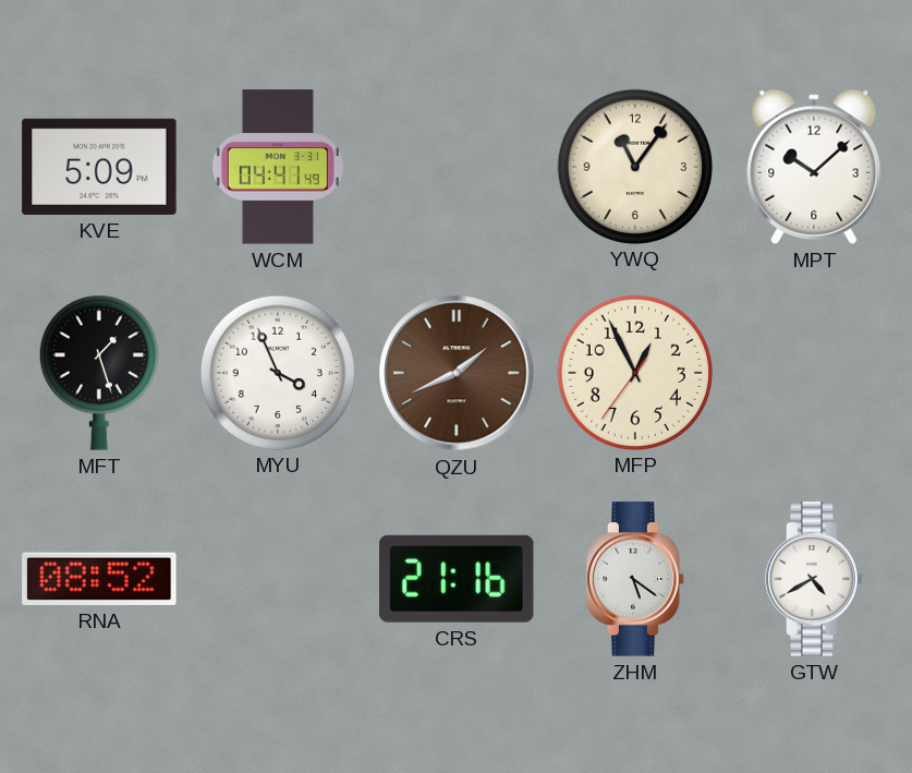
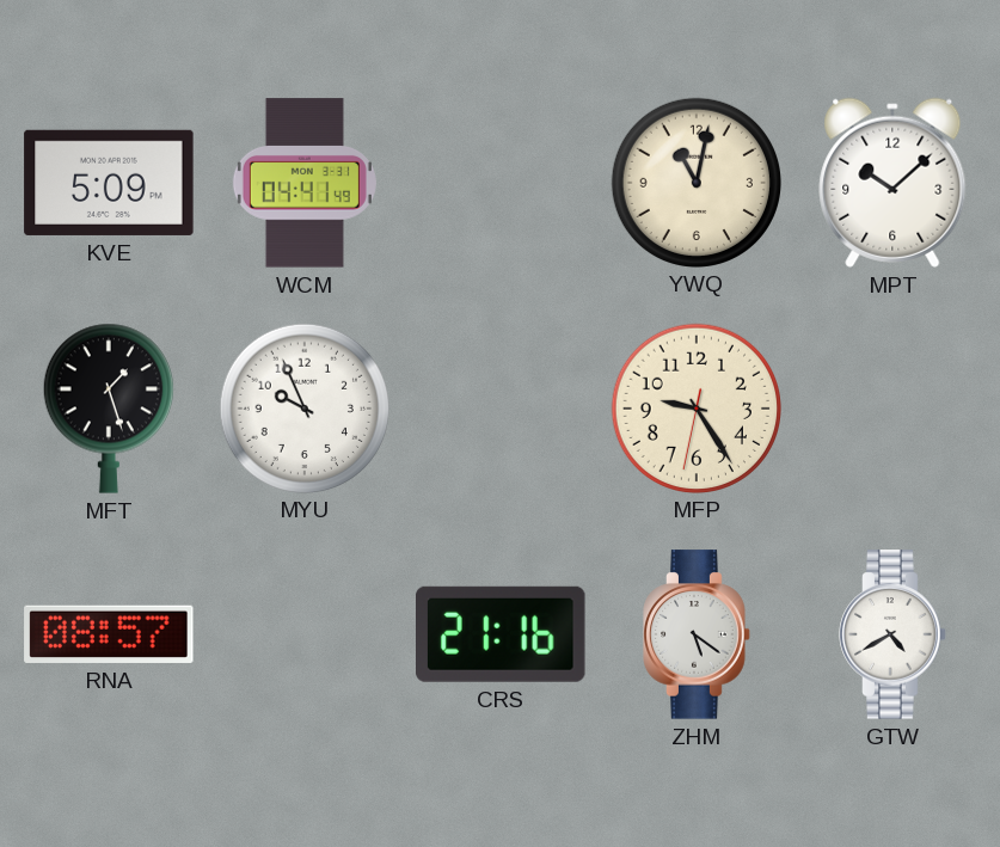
YWQ: 11:06 -> 11:02 (695, 182)
MYU: 3:56 -> 9:56 (303, 407)
QZU: 1:41 -> none (457, 373)
MFP: 12:55 -> 9:24 (695, 407)
RNA: 08:52 -> 08:57 (109, 634)
